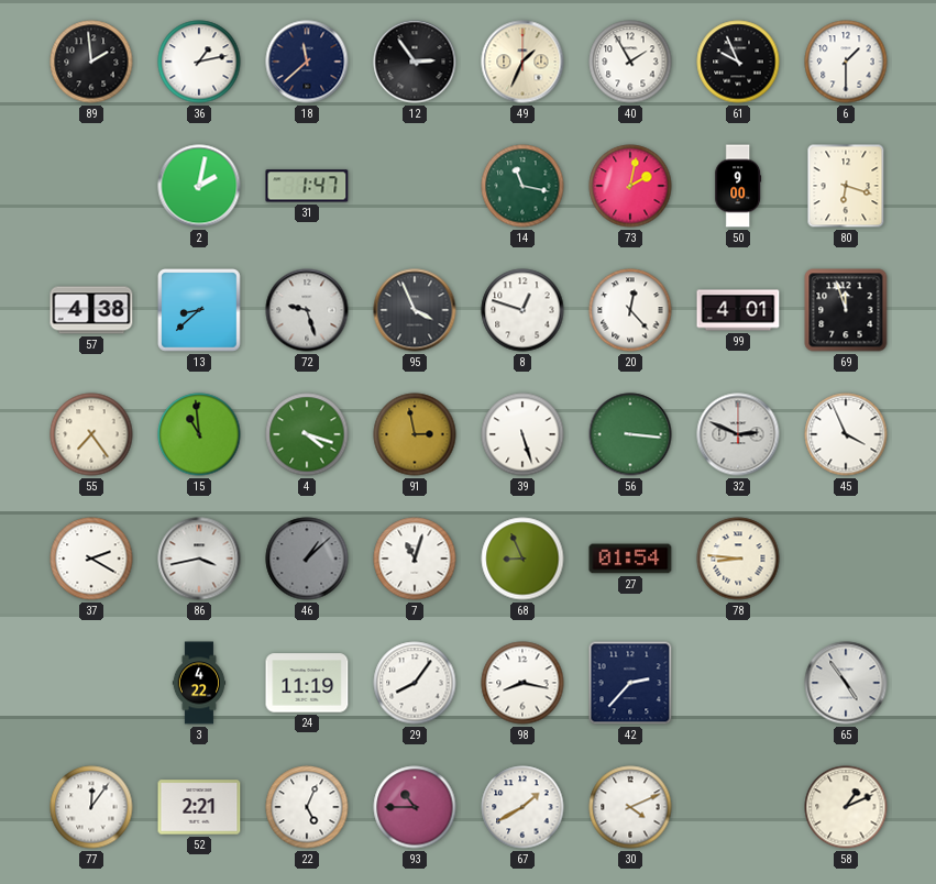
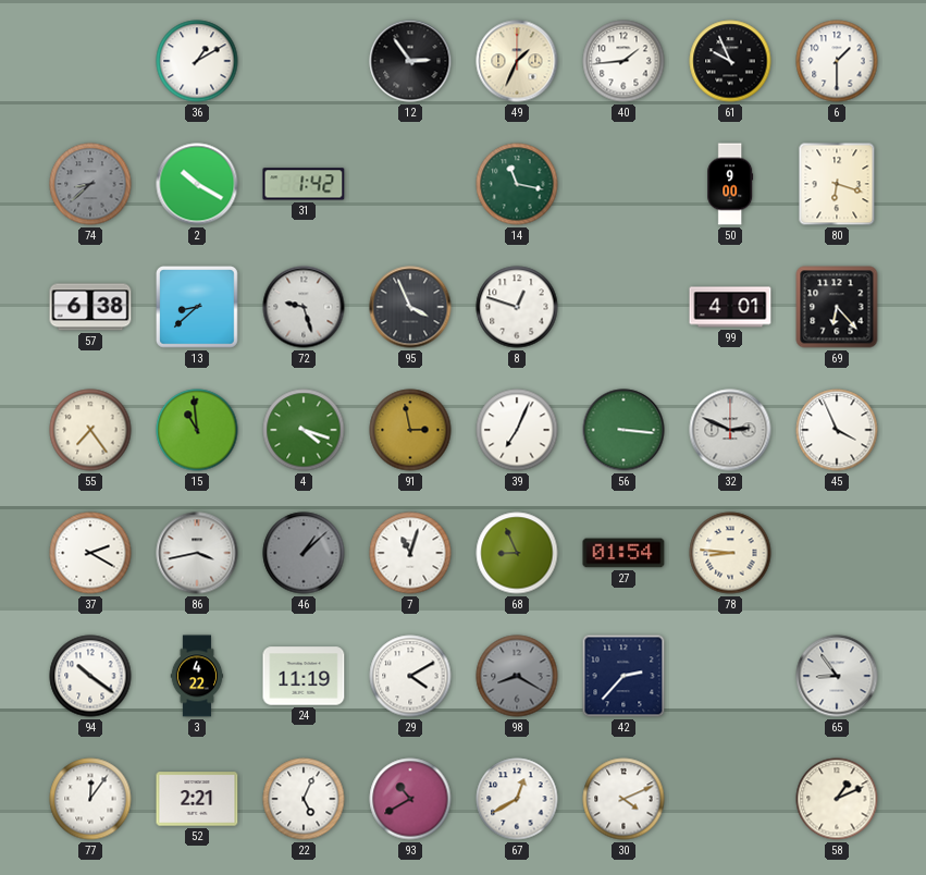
89: 1:59 -> none (91, 62)
36: 1:13 -> 1:10 (197, 61)
18: 11:38 -> none (307, 62)
40: 1:55 -> 1:44 (623, 61)
74: none -> 8:38 (90, 184)
2: 2:02 -> 10:20 (197, 184)
31: 1:47 -> 1:42 (304, 184)
73: 2:02 -> none (630, 186)
57: 4:38 -> 6:38 (90, 307)
20: 12:23 -> none (630, 310)
69: 11:57 -> 6:23 (837, 307)
39: 5:27 -> 7:04 (517, 430)
94: none -> 10:21 (90, 676)
29: 8:06 -> 4:10 (410, 676)
98: 8:17 -> 8:20 (517, 676)
98 dial: white -> grey (517, 676)
65: 4:54 -> 8:54 (837, 676)
93: 10:45 -> 10:40 (410, 799)
67: 1:40 -> 12:40 (517, 799)
